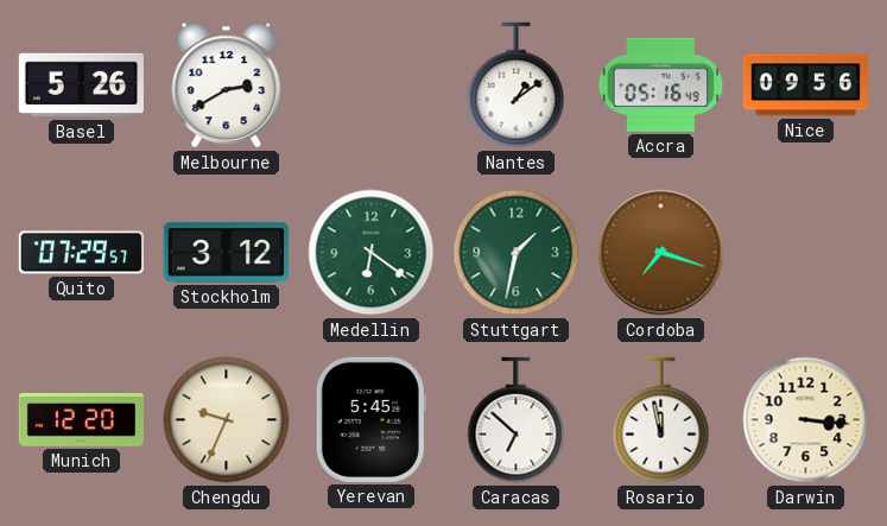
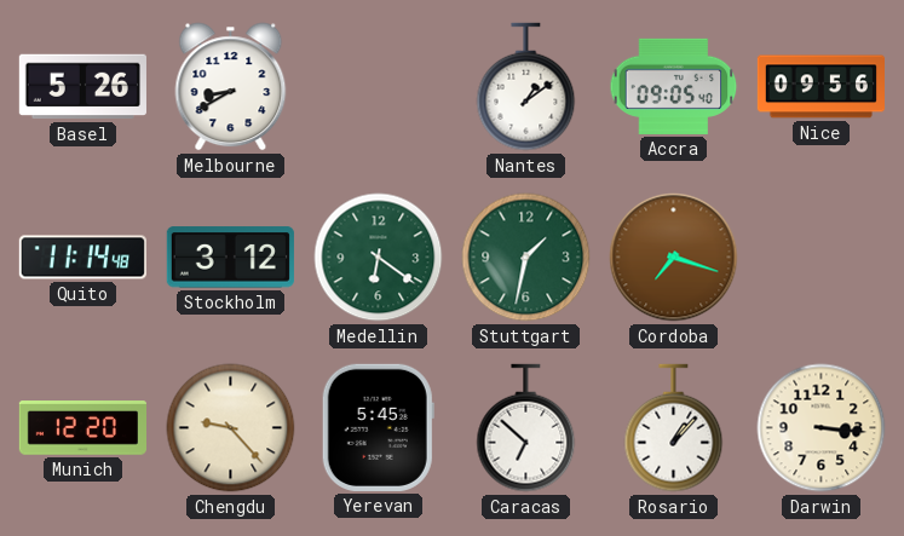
Melbourne: 2:40 -> 8:40 (231, 87)
Accra: 05:16 -> 09:05 (674, 86)
Quito: 07:29 -> 11:14 (82, 258)
Chengdu: 9:34 -> 9:23 (231, 428)
Rosario: 11:58 -> 1:07 (674, 428)
